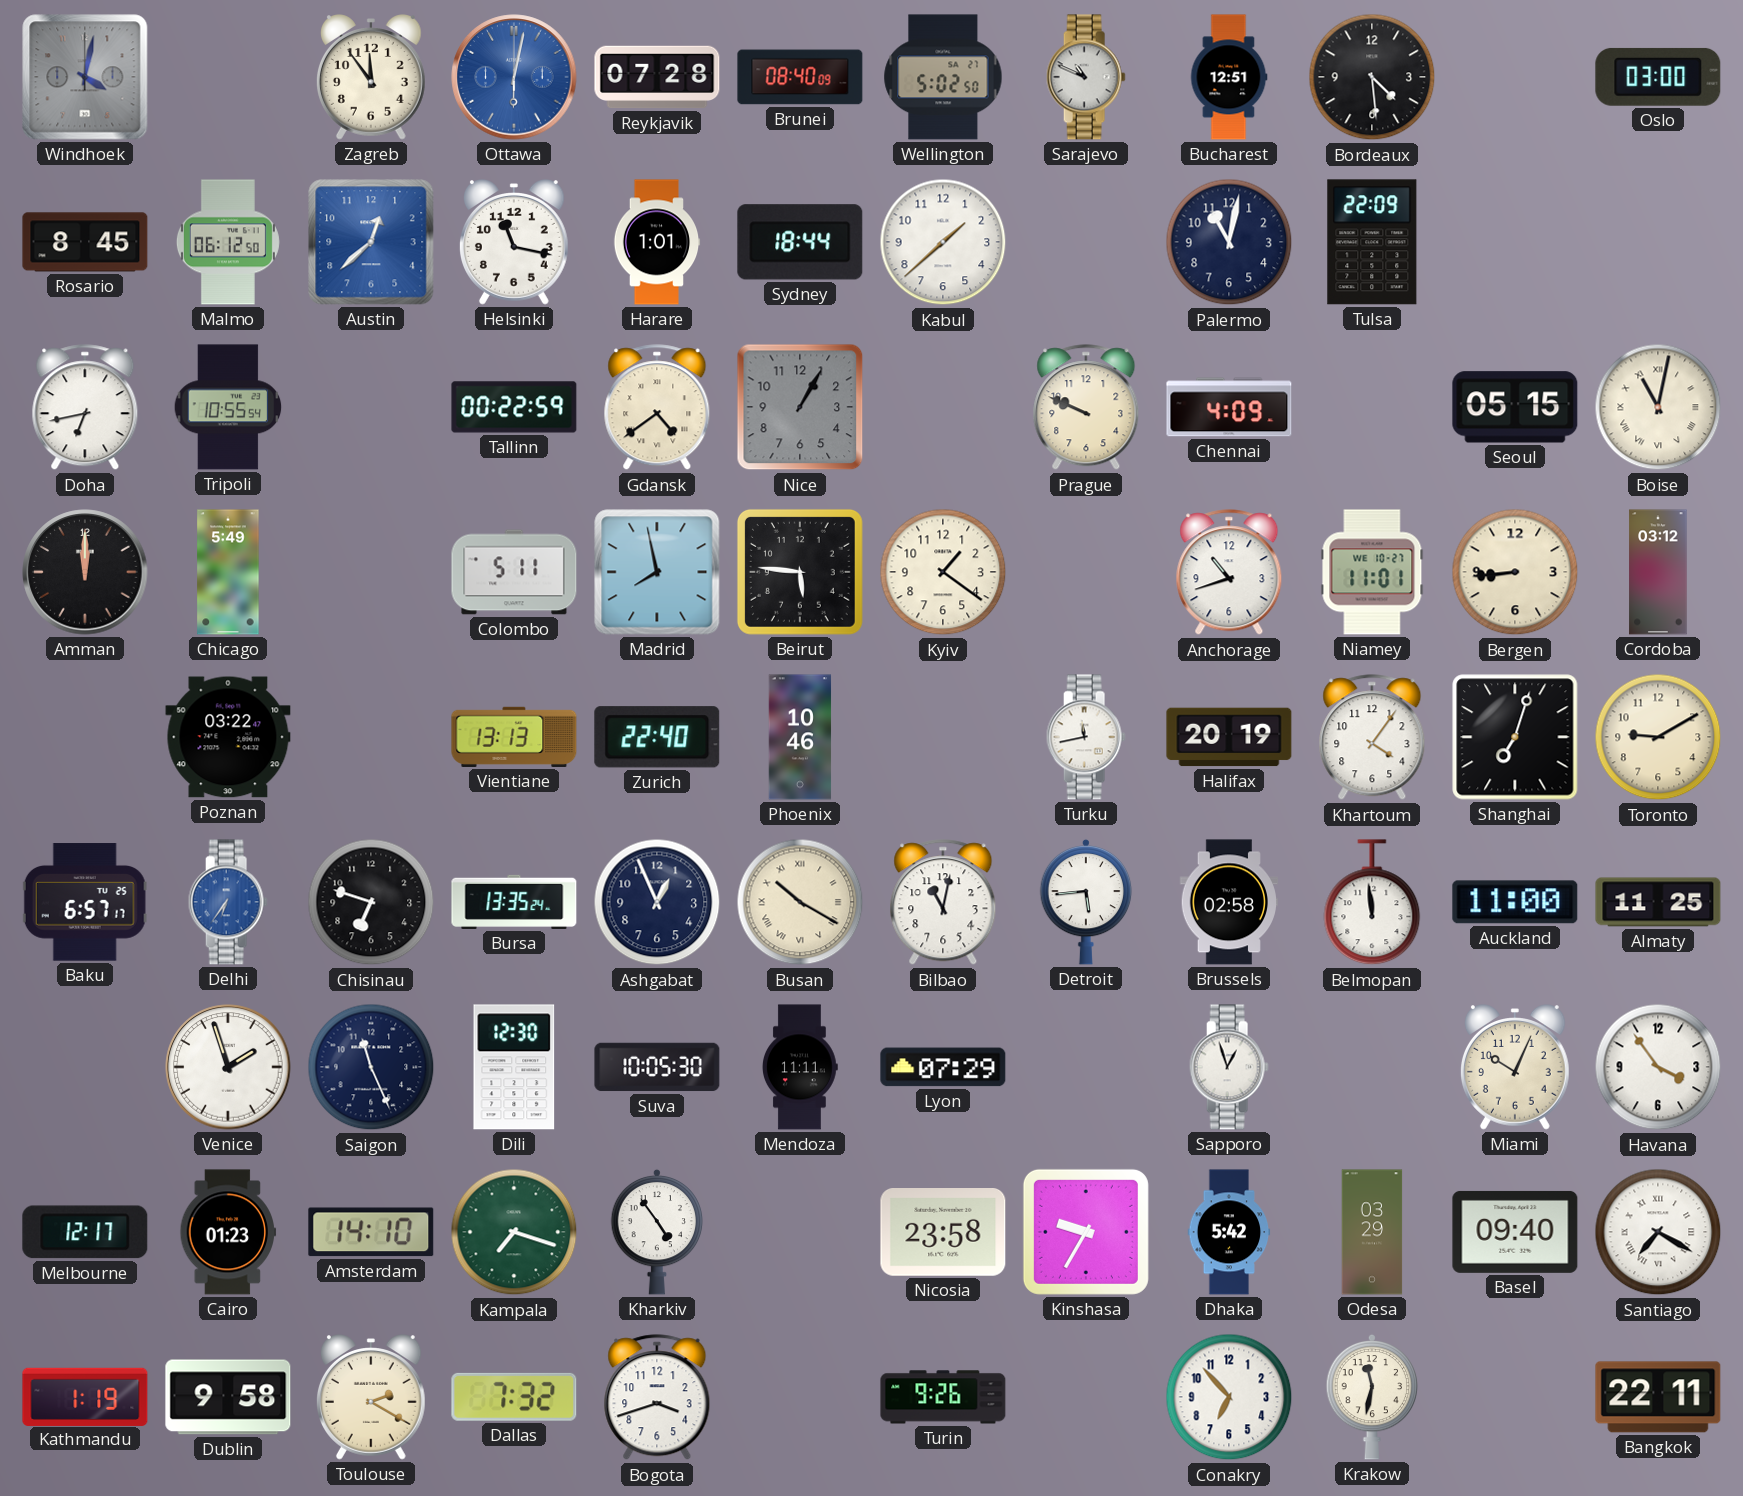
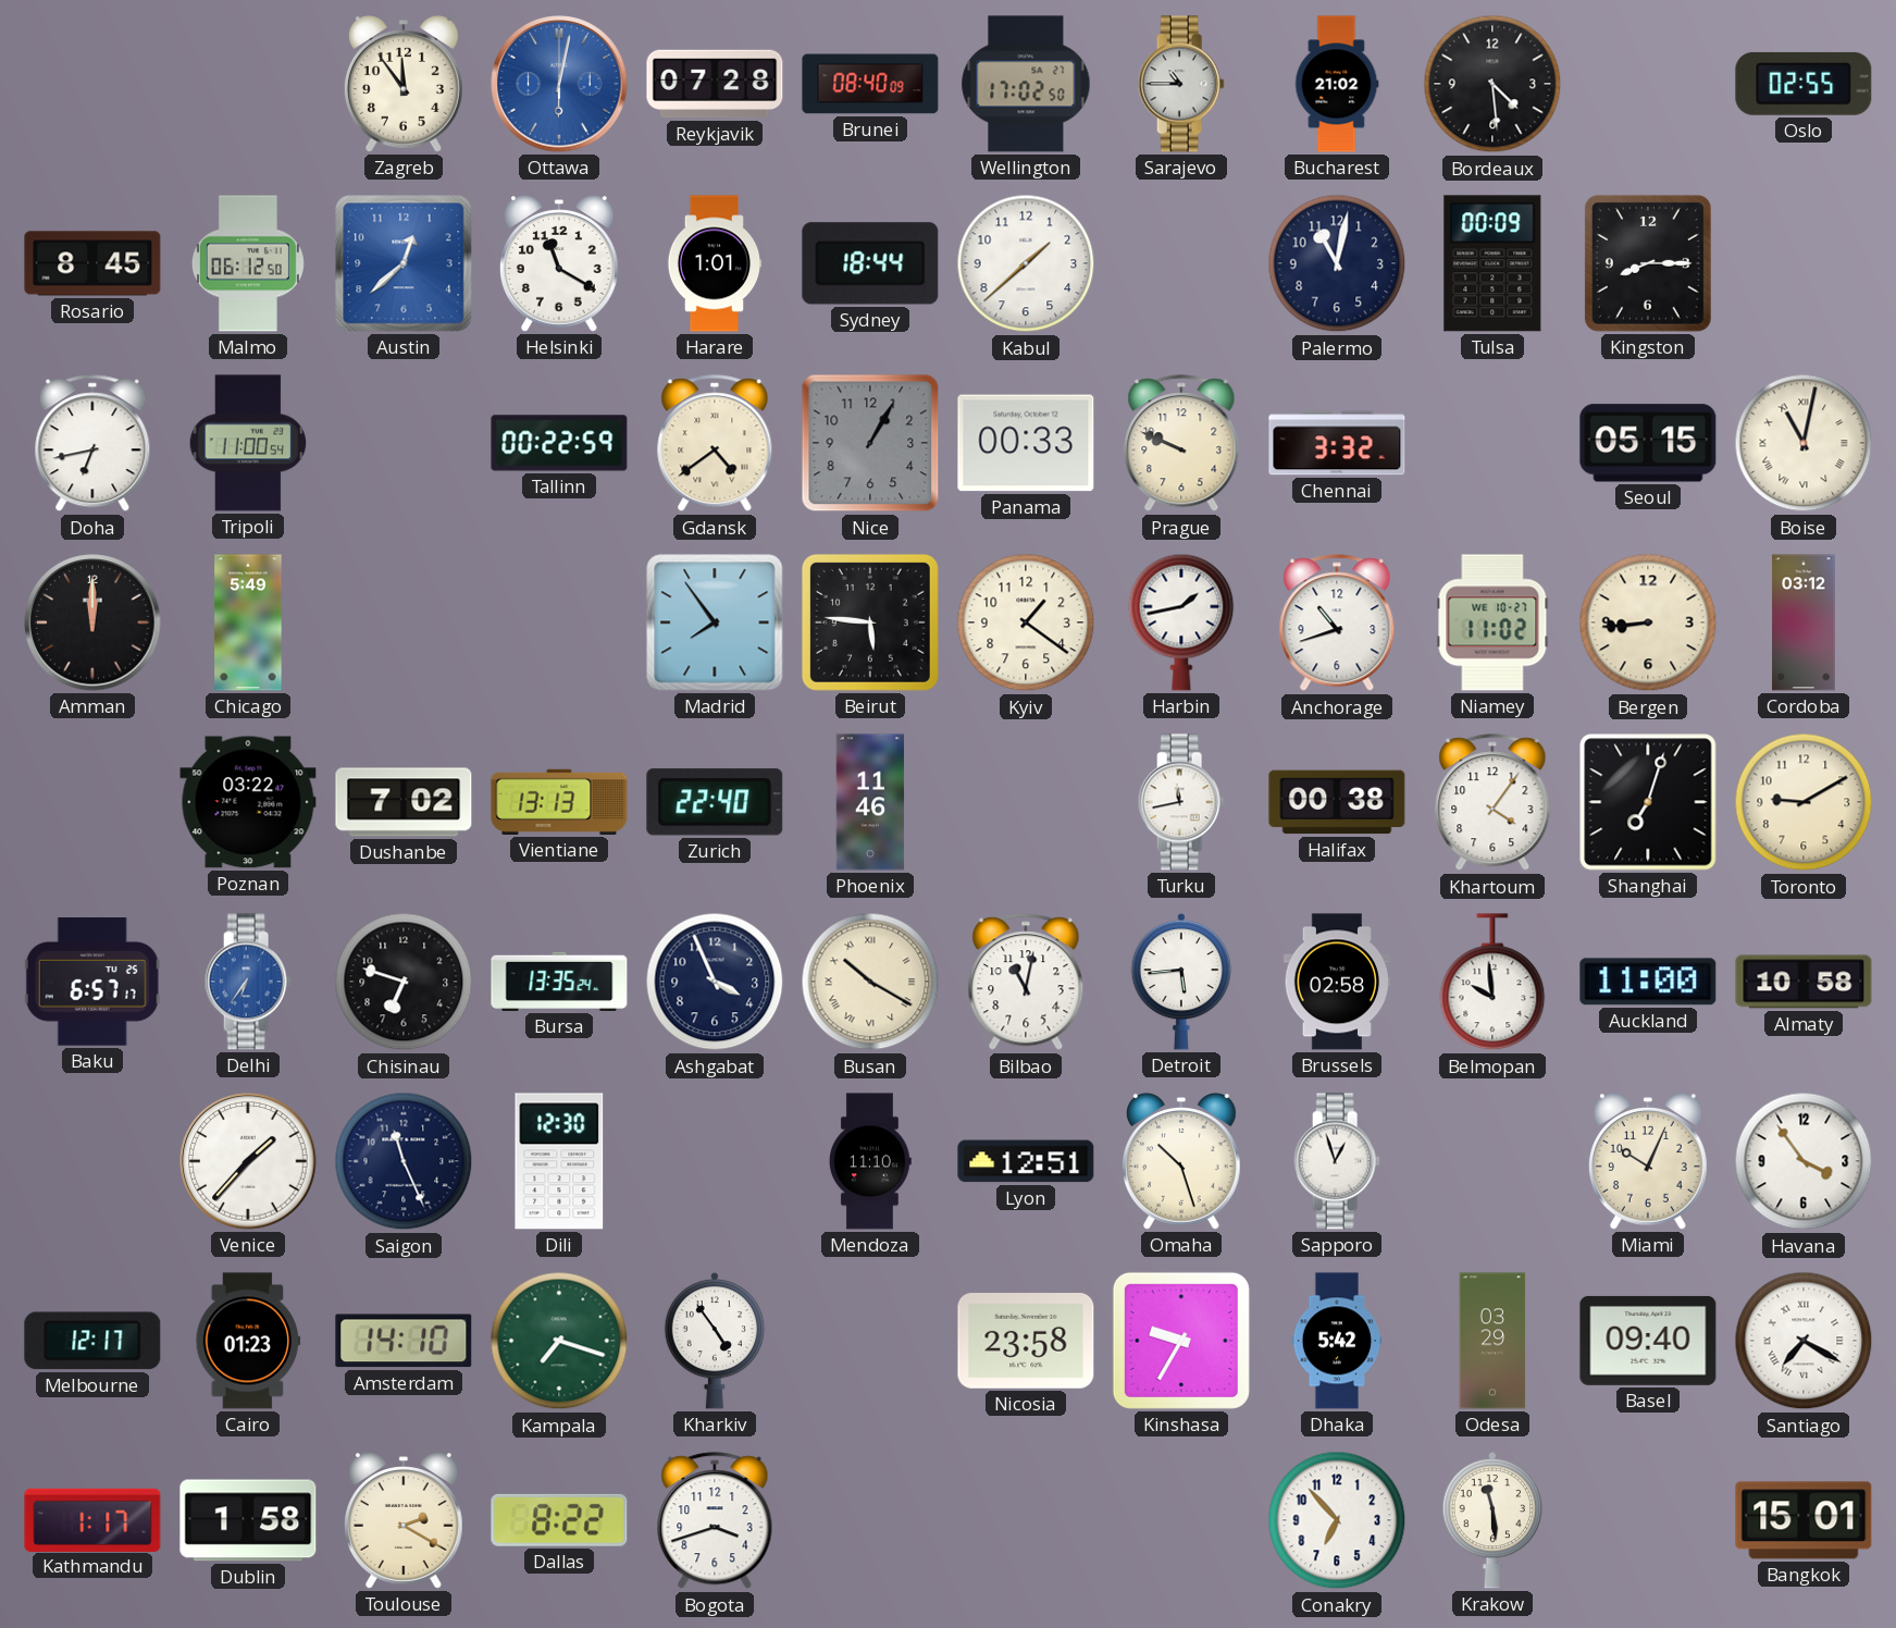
Windhoek: 4:02 -> none (85, 77)
Wellington: 5:02 -> 17:02 (1026, 84)
Sarajevo: 10:49 -> 10:45 (1181, 84)
Bucharest: 12:51 -> 21:02 (1337, 84)
Oslo: 03:00 -> 02:55 (1804, 84)
Helsinki: 11:17 -> 11:20 (559, 263)
Tulsa: 22:09 -> 00:09 (1492, 263)
Kingston: none -> 8:15 (1648, 263)
Tripoli: 10:55 -> 11:00 (248, 443)
Panama: none -> 00:33 (1026, 443)
Chennai: 4:09 -> 3:32 (1337, 443)
Colombo: 5:11 -> none (514, 572)
Madrid: 7:58 -> 7:54 (715, 622)
Harbin: none -> 1:43 (1181, 622)
Niamey: 11:01 -> 11:02 (1492, 622)
Dushanbe: none -> 7:02 (404, 802)
Phoenix: 10:46 -> 11:46 (870, 802)
Halifax: 20:19 -> 00:38 (1337, 802)
Ashgabat: 12:56 -> 3:56 (715, 982)
Belmopan: 11:59 -> 9:59 (1492, 983)
Almaty: 11:25 -> 10:58 (1804, 982)
Venice: 1:57 -> 1:37 (248, 1161)
Suva: 10:05 -> none (657, 1067)
Mendoza: 11:11 -> 11:10 (870, 1161)
Lyon: 07:29 -> 12:51 (1026, 1161)
Omaha: none -> 10:27 (1181, 1161)
Kathmandu: 1:19 -> 1:17 (92, 1519)
Dublin: 9:58 -> 1:58 (248, 1520)
Dallas: 7:32 -> 8:22 (559, 1520)
Turin: 9:26 -> none (943, 1397)
Krakow: 11:32 -> 11:29 (1492, 1520)
Bangkok: 22:11 -> 15:01 (1804, 1520)
